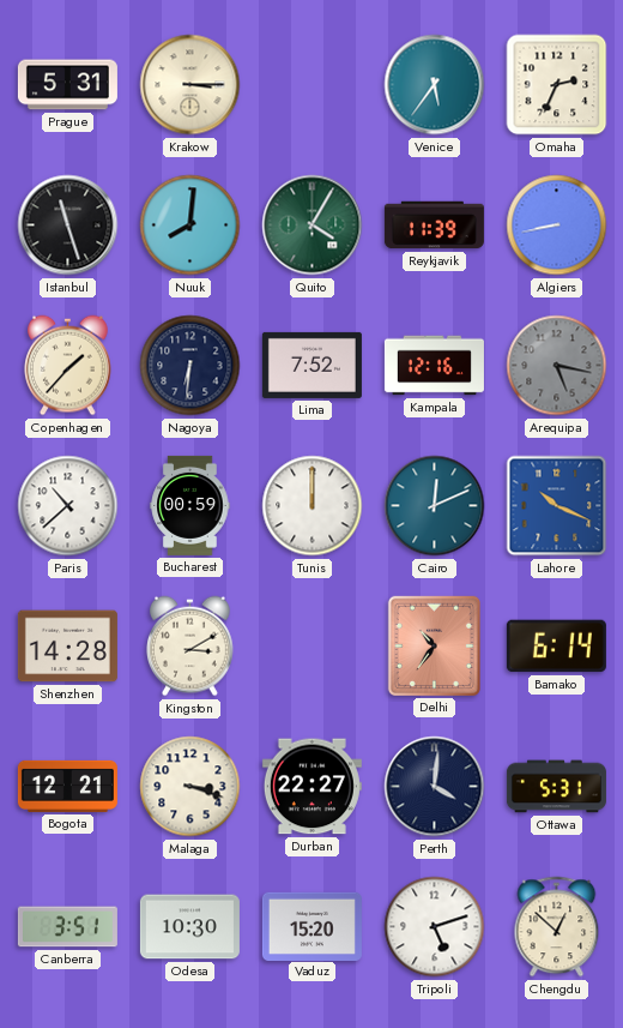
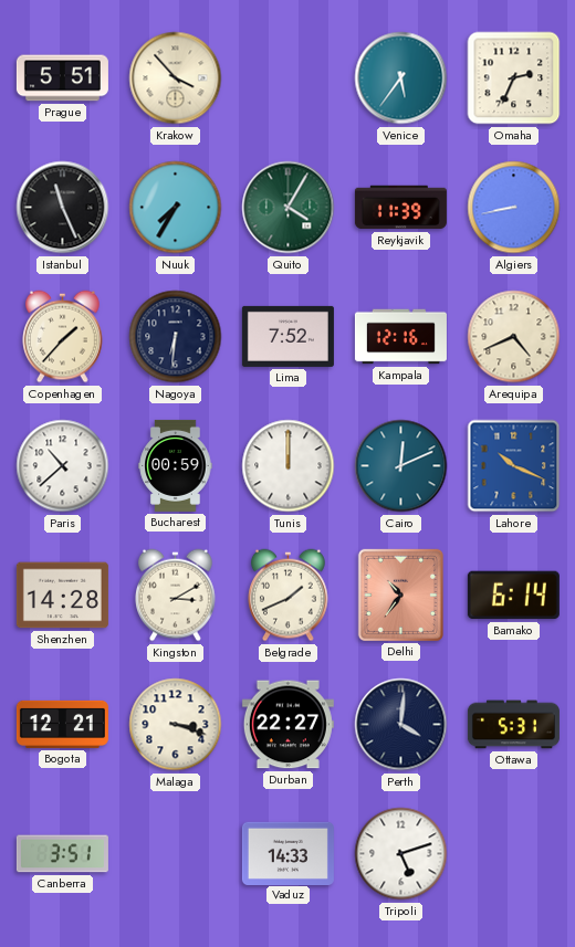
Prague: 5:31 -> 5:51 (62, 78)
Krakow: 3:15 -> 3:53 (176, 78)
Istanbul: 11:27 -> 11:26 (63, 208)
Nuuk: 8:01 -> 7:35 (176, 208)
Arequipa: 5:17 -> 4:41 (514, 337)
Arequipa dial: grey -> cream (514, 337)
Belgrade: none -> 1:41 (289, 596)
Odesa: 10:30 -> none (189, 927)
Vaduz: 15:20 -> 14:33 (287, 853)
Chengdu: 12:52 -> none (557, 927)
